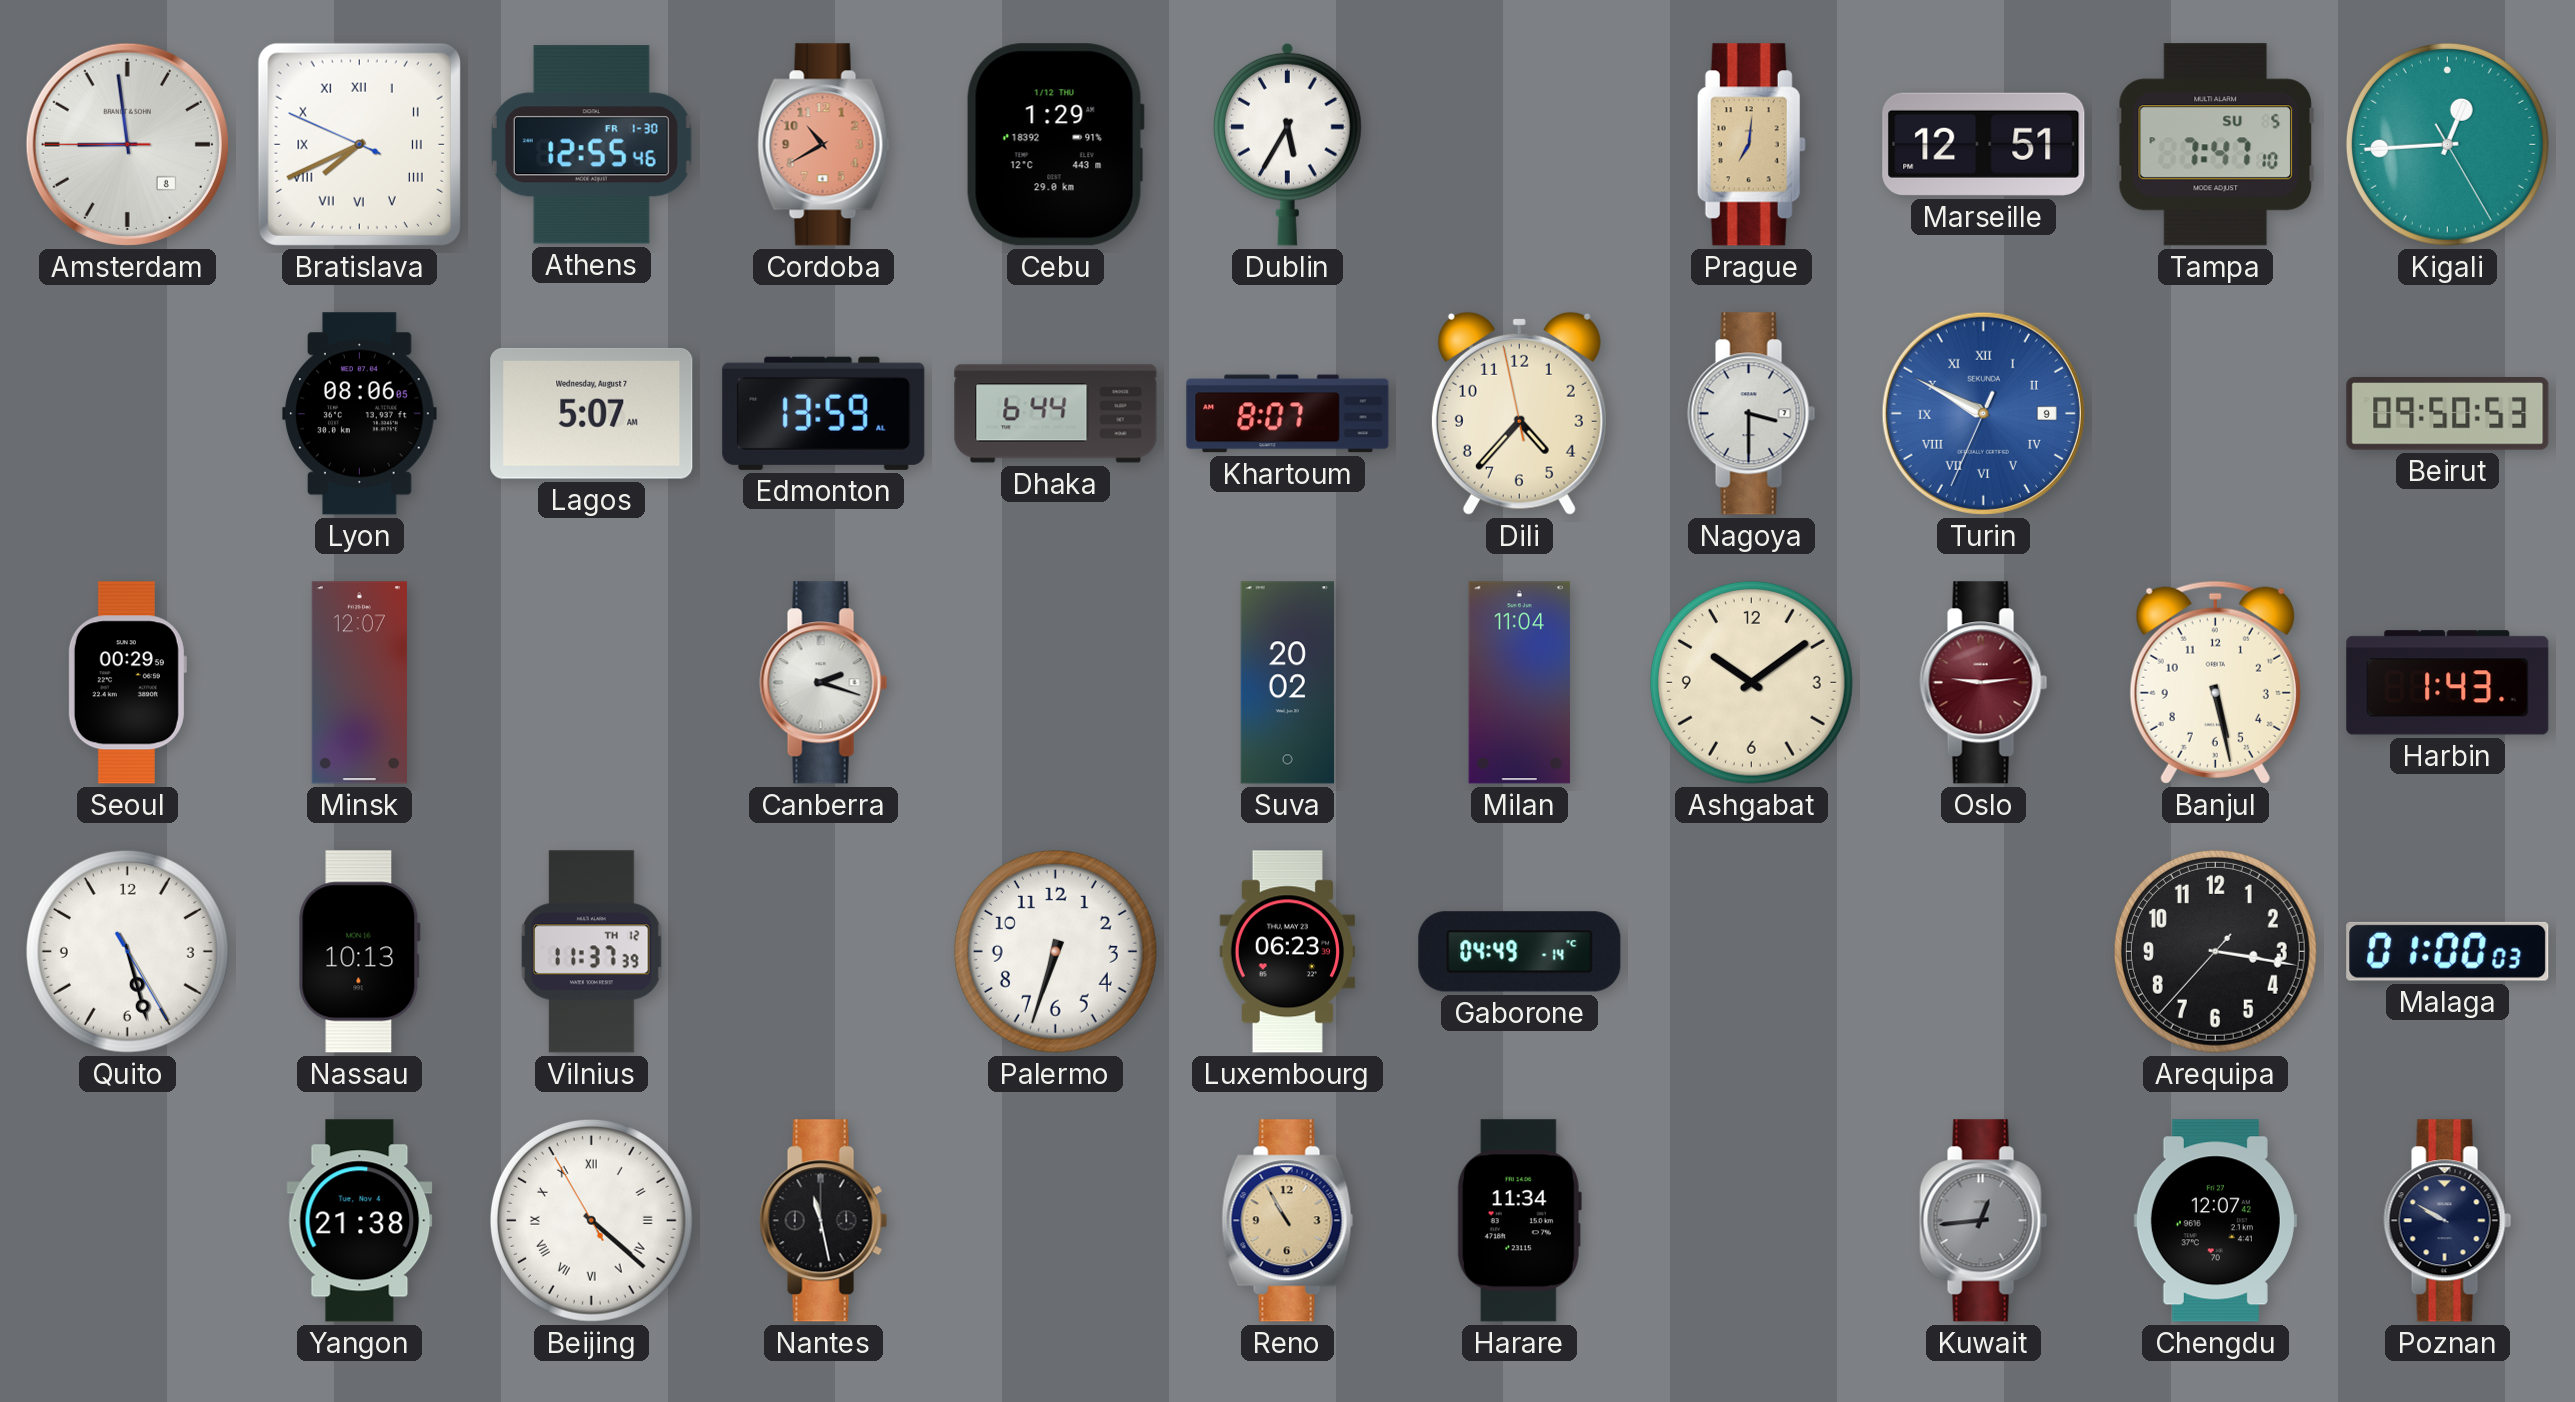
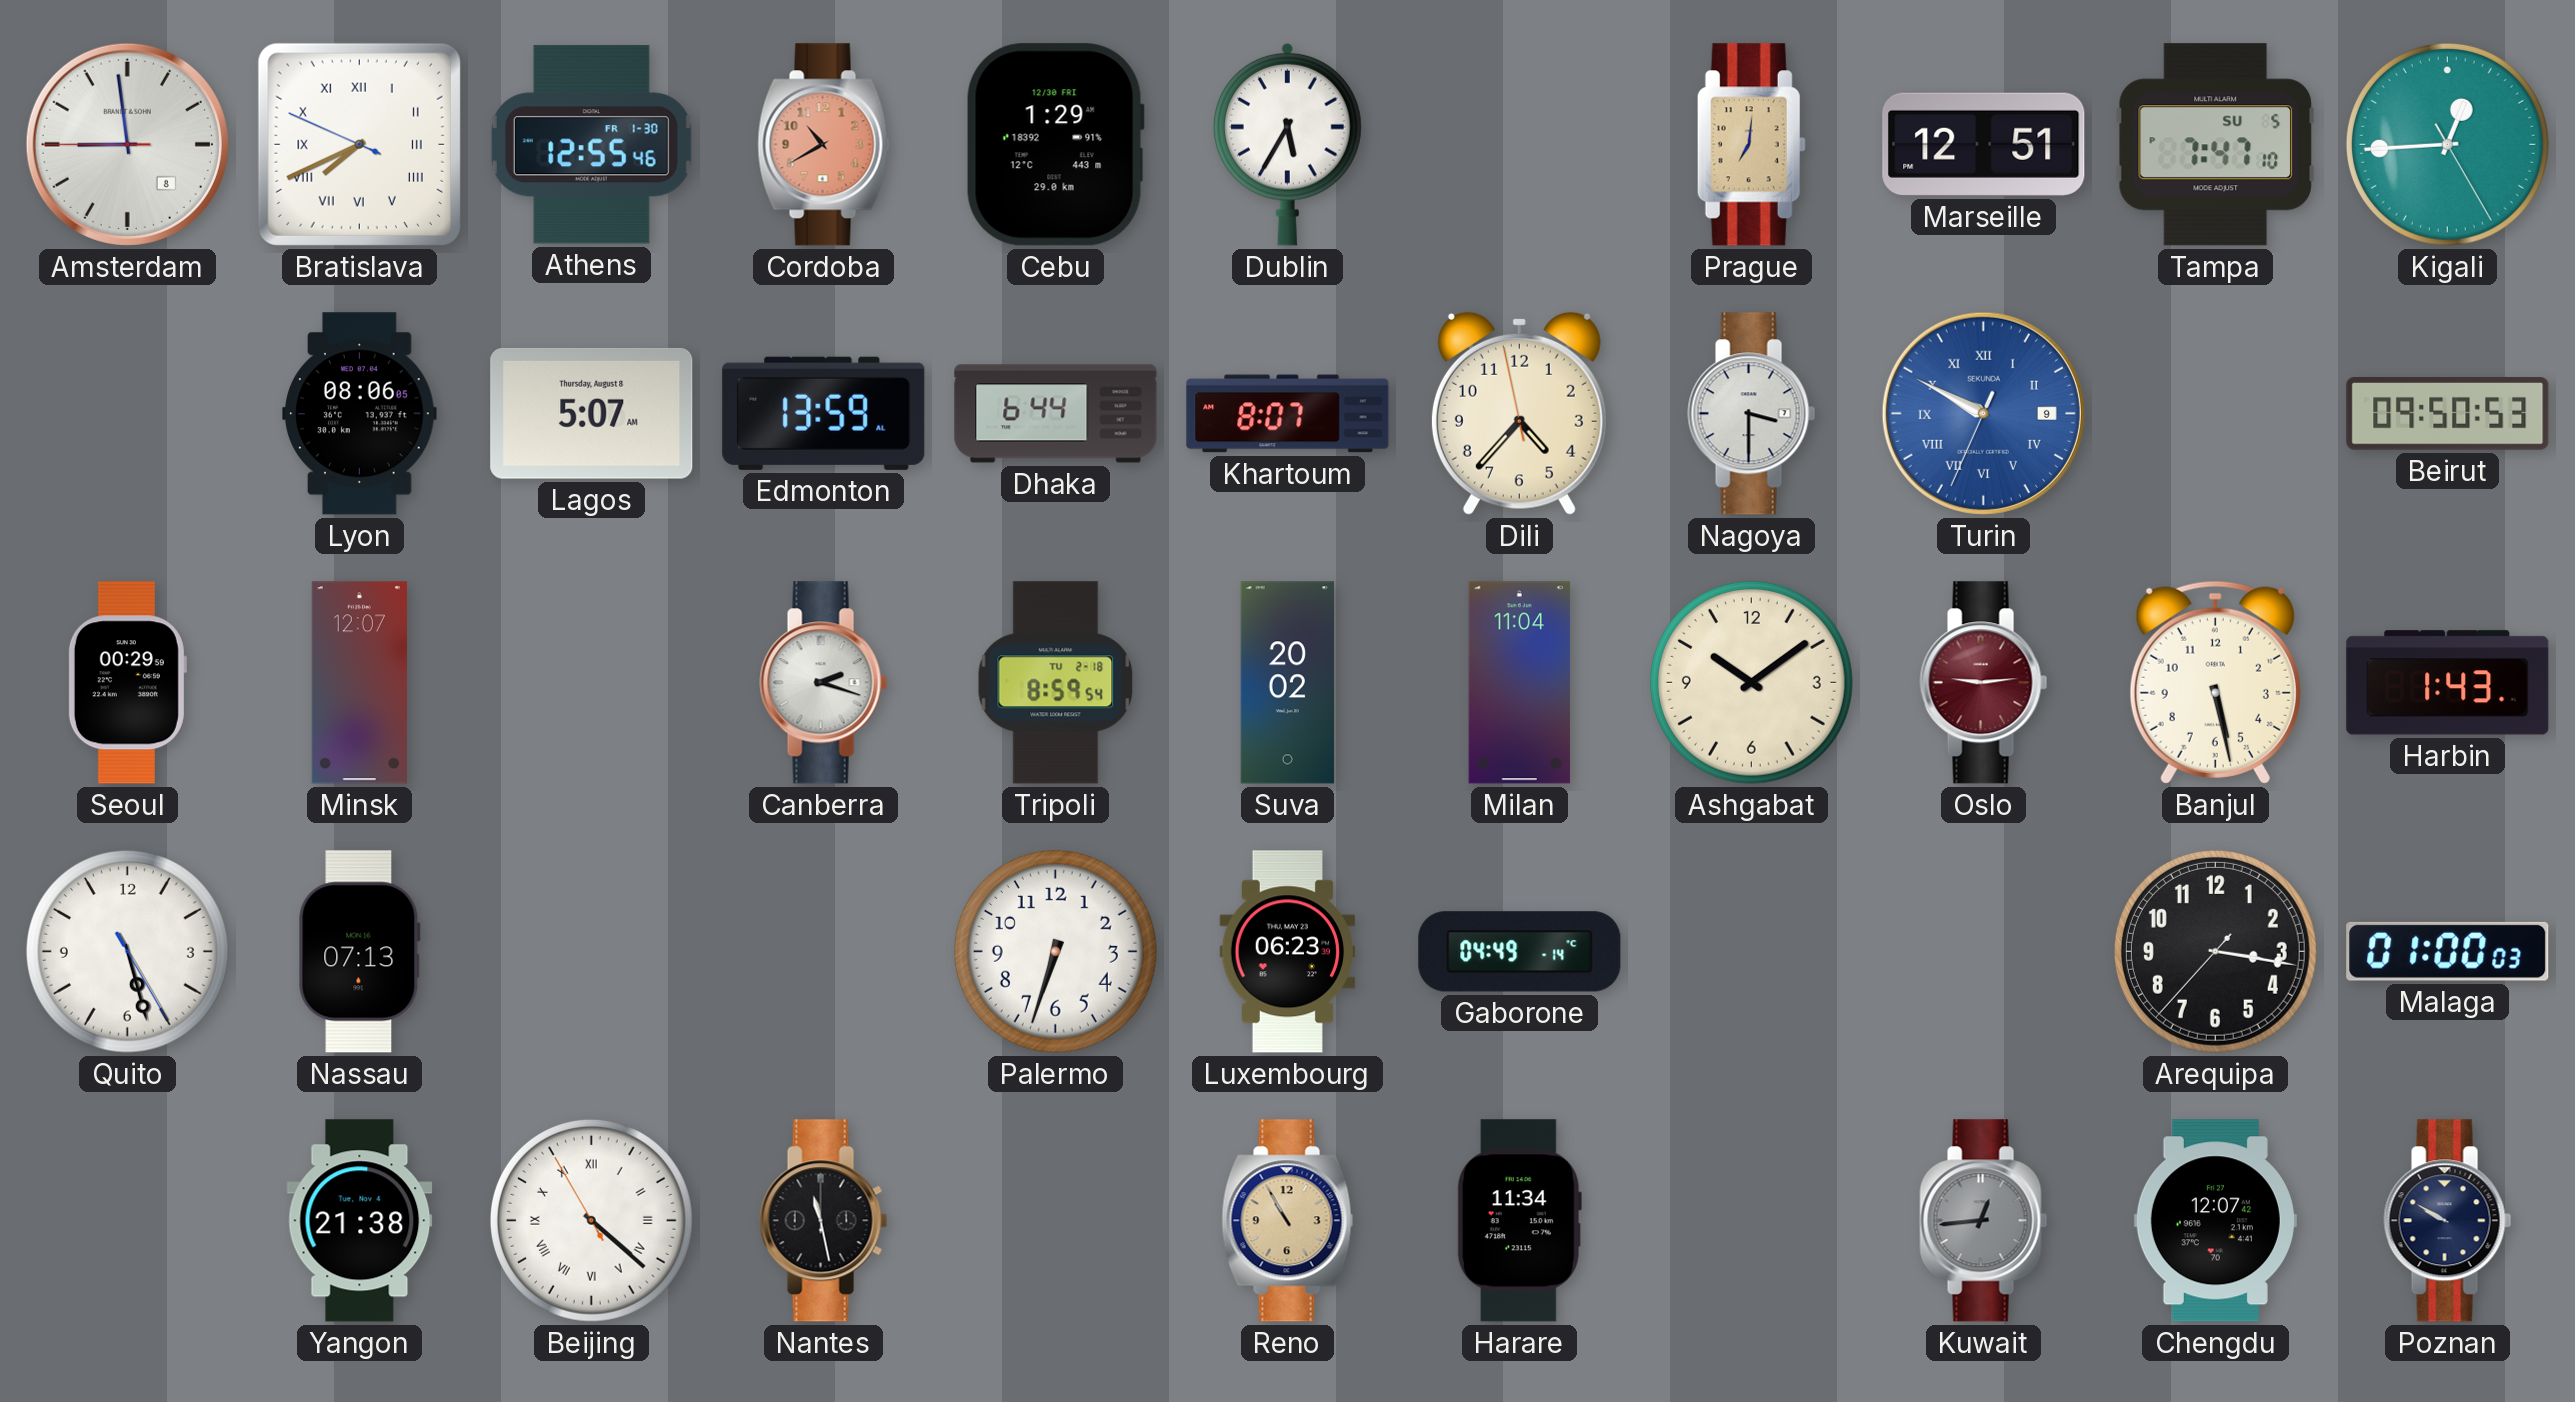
Cebu date: 1/12 THU -> 12/30 FRI (1055, 145)
Lagos date: Wednesday, August 7 -> Thursday, August 8 (592, 413)
Tripoli: none -> 8:59 (1056, 683)
Nassau: 10:13 -> 07:13 (359, 952)
Vilnius: 11:37 -> none (592, 952)
